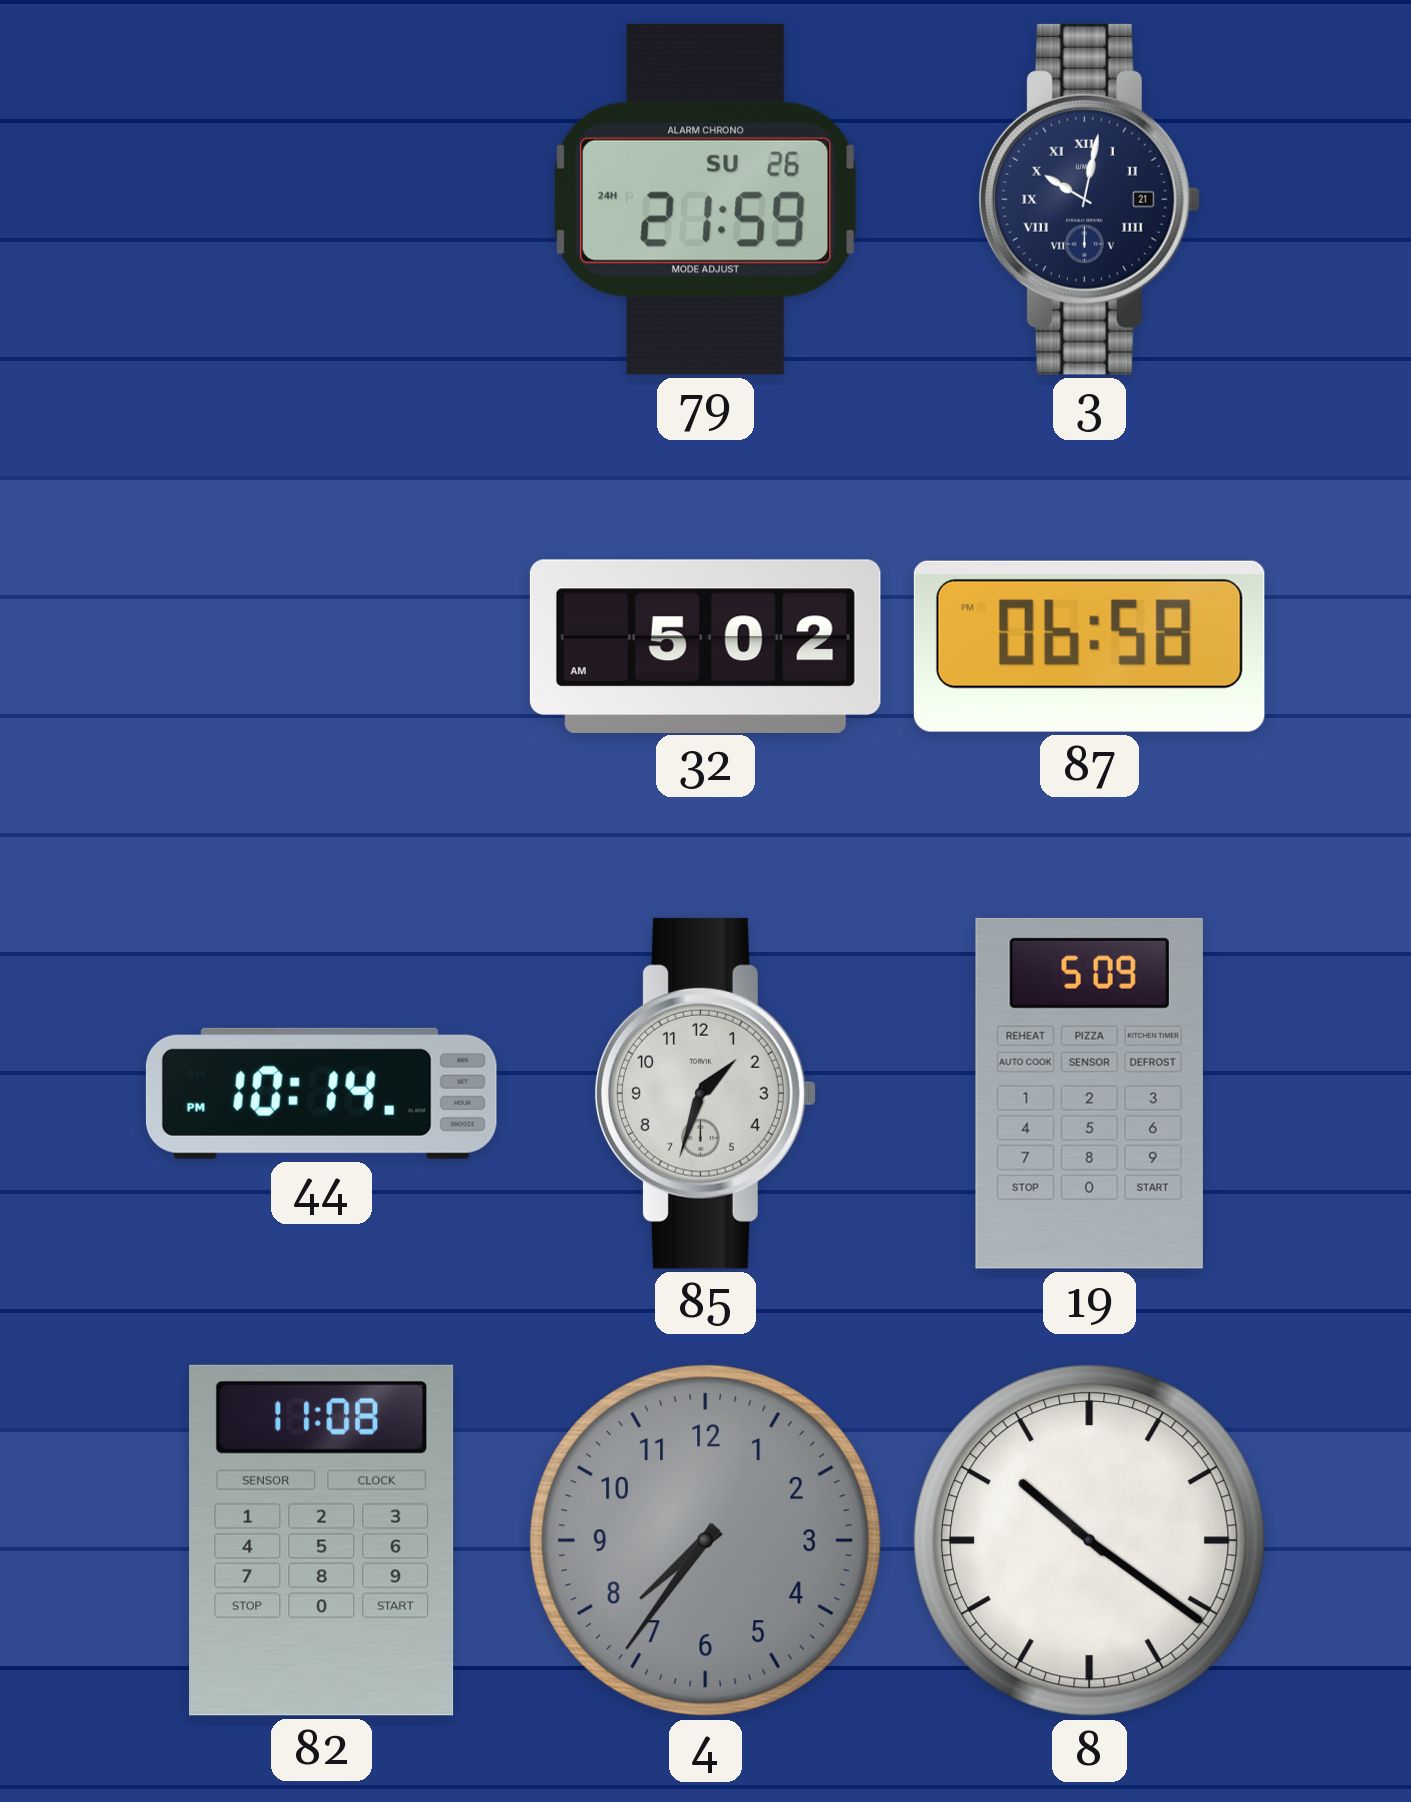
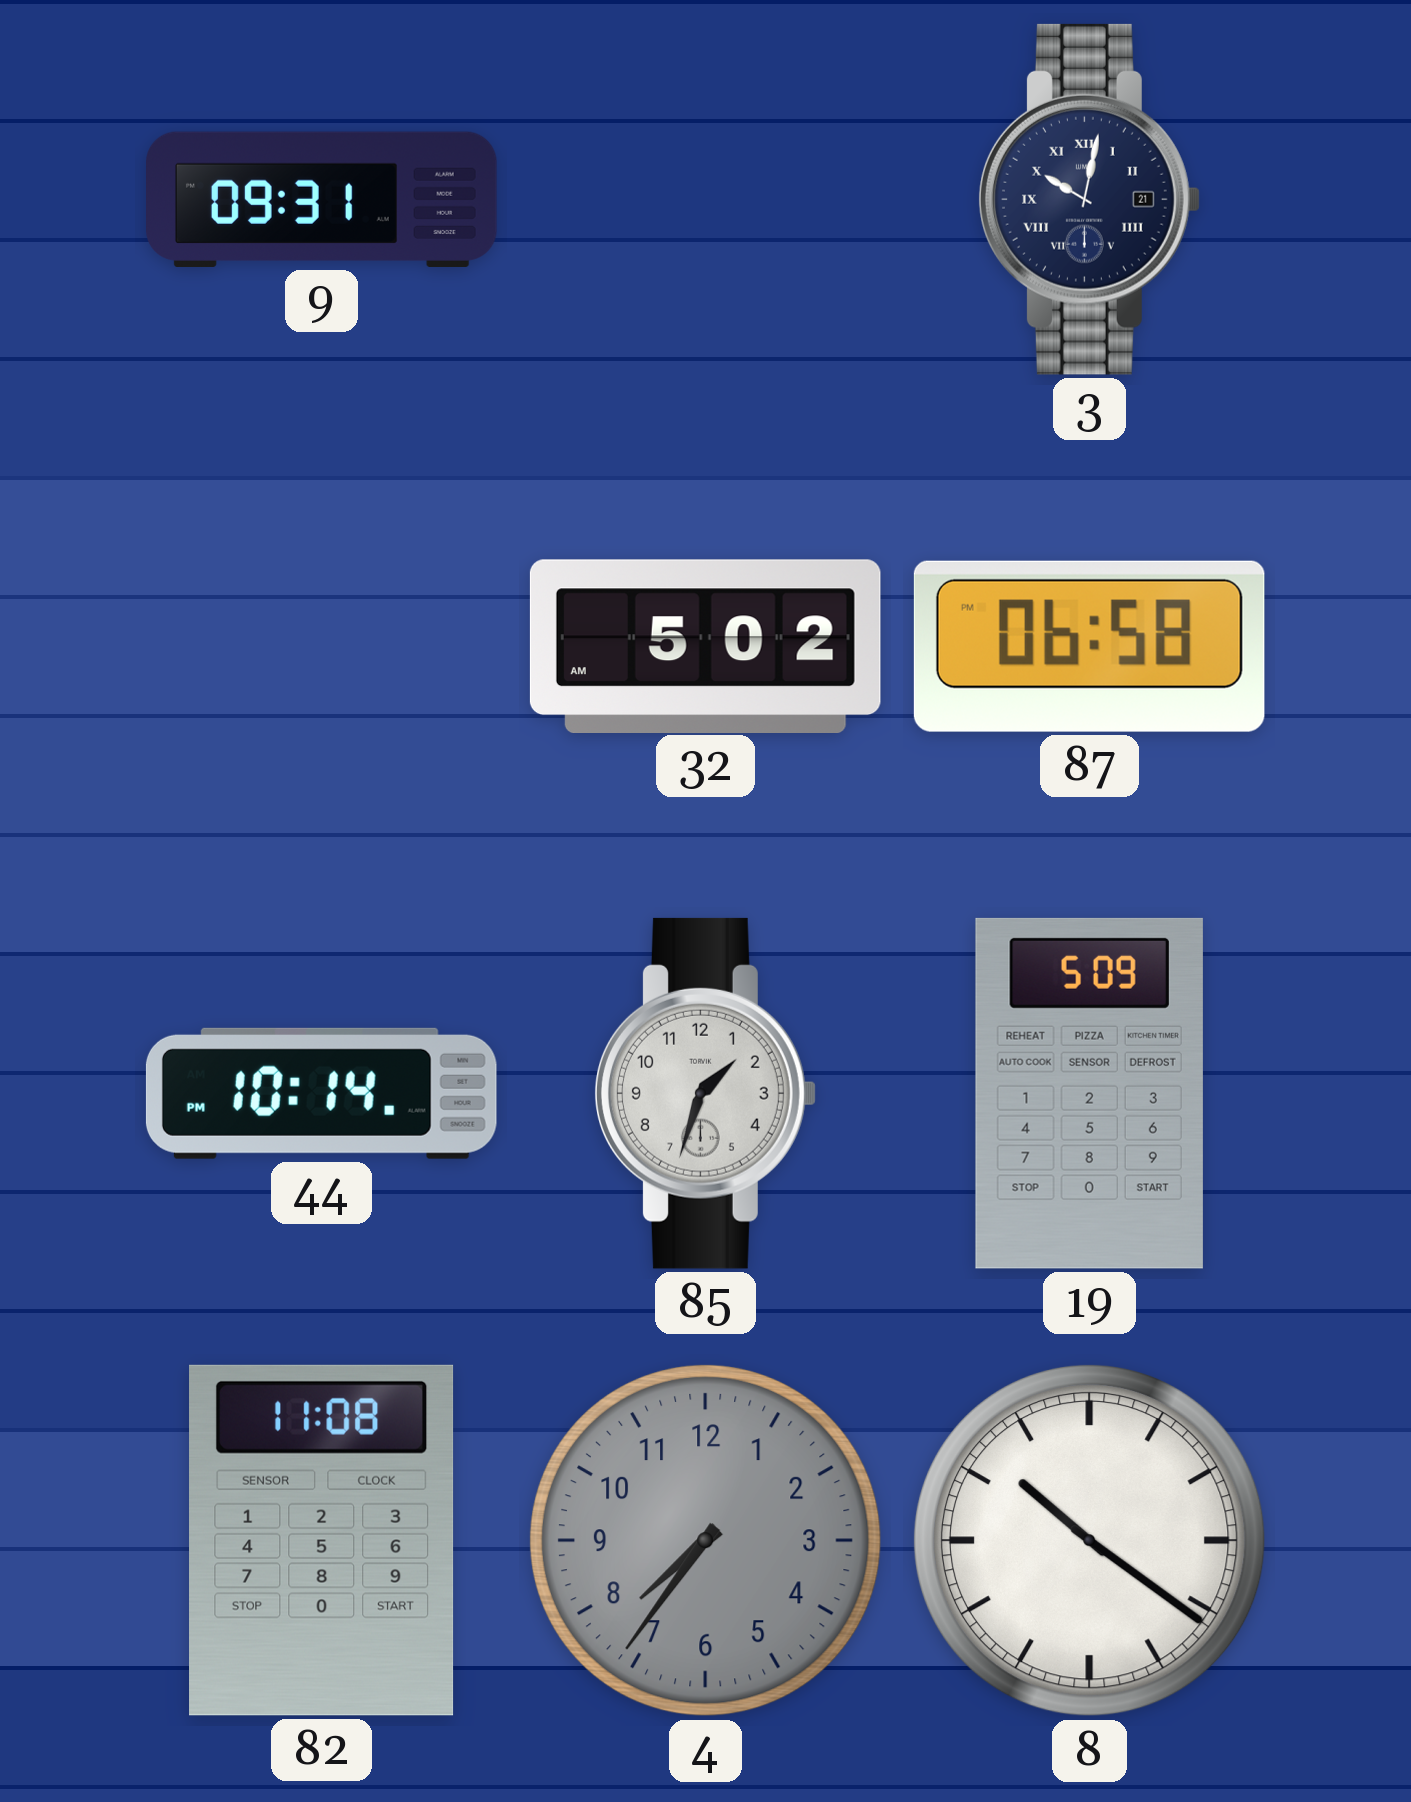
9: none -> 09:31 (322, 199)
79: 21:59 -> none (706, 199)
